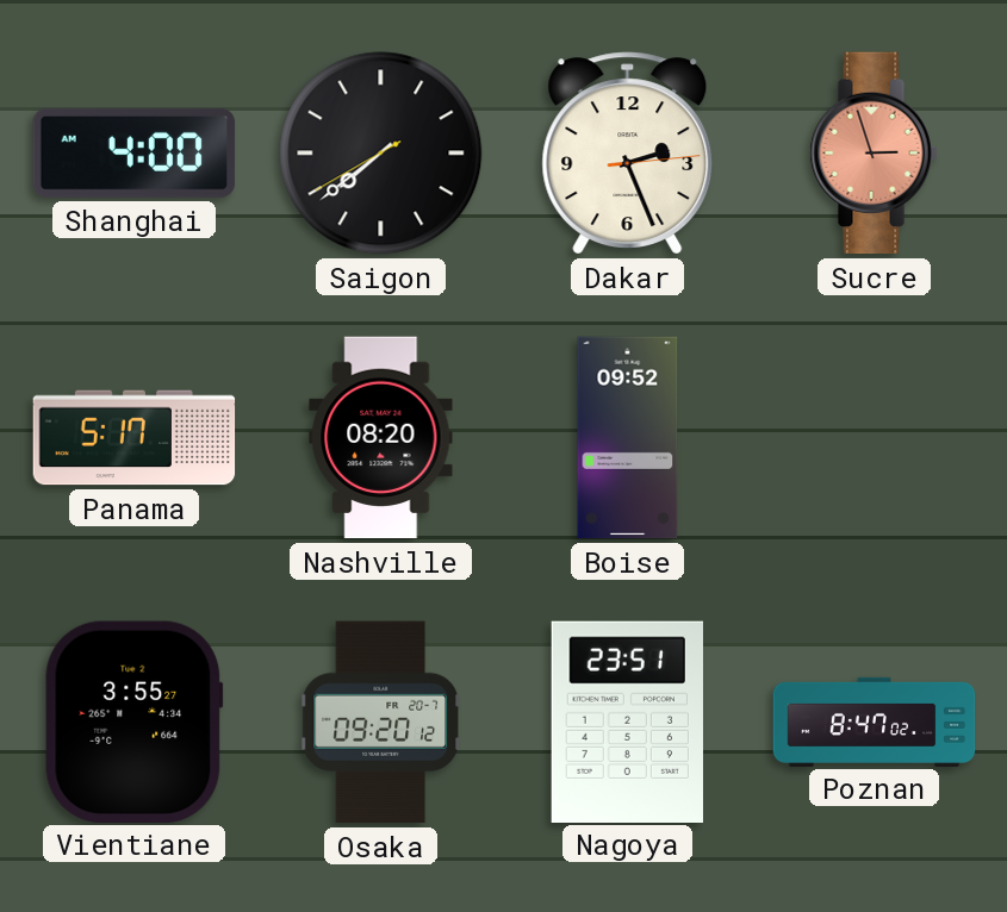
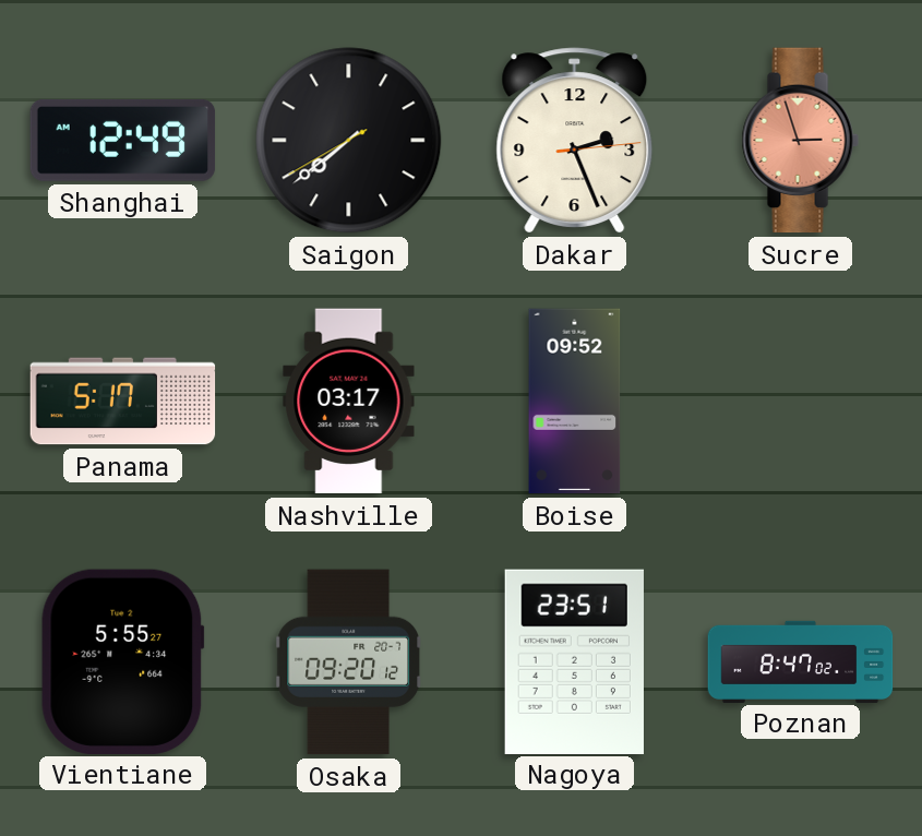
Shanghai: 4:00 -> 12:49 (123, 140)
Nashville: 08:20 -> 03:17 (349, 402)
Vientiane: 3:55 -> 5:55 (123, 661)
